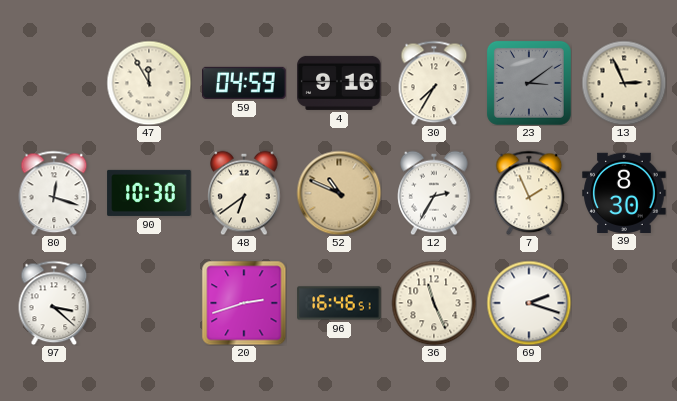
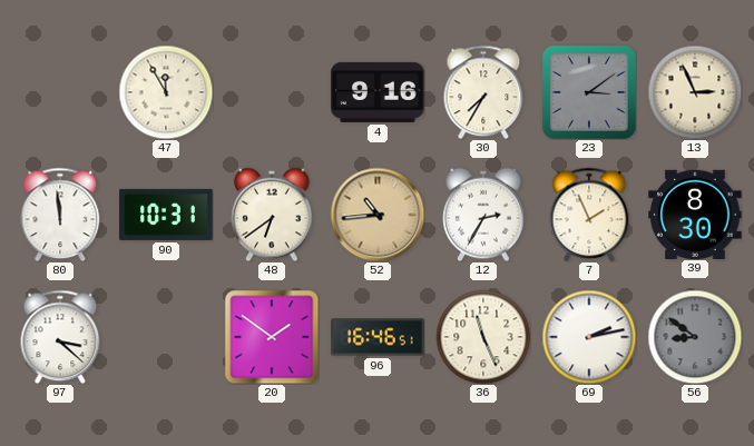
59: 04:59 -> none (244, 83)
80: 12:18 -> 11:59 (60, 215)
90: 10:30 -> 10:31 (166, 215)
52: 10:49 -> 10:44 (378, 215)
20: 2:42 -> 1:51 (272, 337)
69: 2:18 -> 2:13 (589, 337)
56: none -> 8:51 (695, 337)
